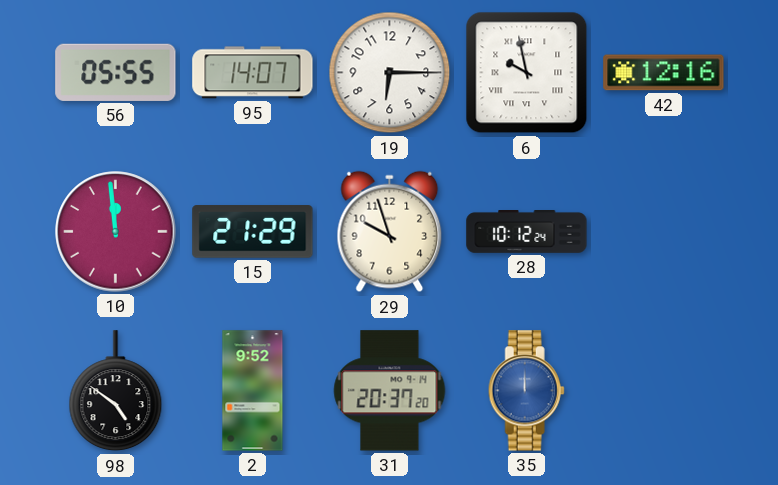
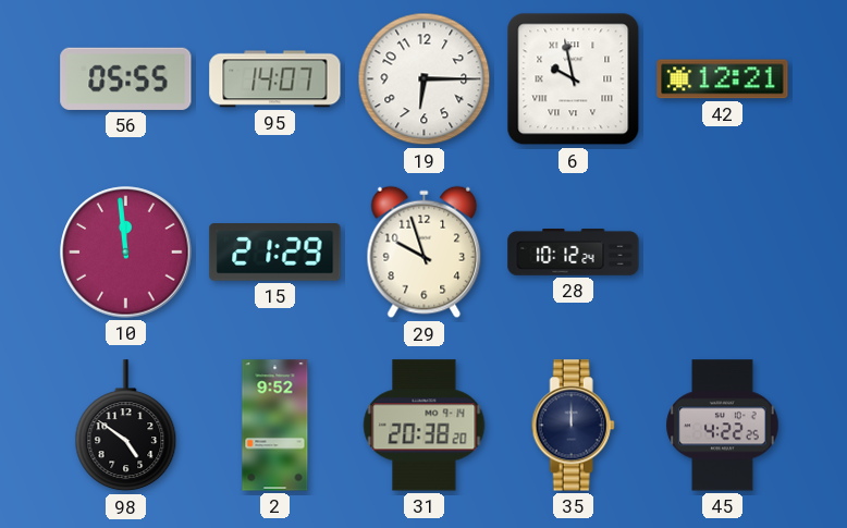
42: 12:16 -> 12:21 (723, 79)
31: 20:37 -> 20:38 (425, 426)
35 dial: blue -> navy (573, 426)
45: none -> 4:22 (723, 426)
